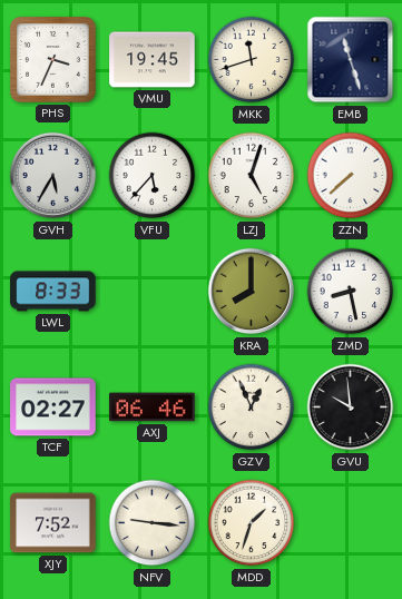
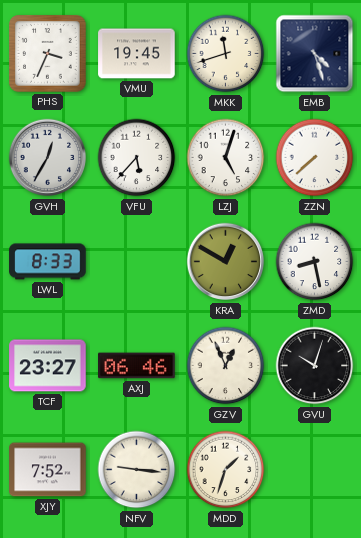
EMB: 11:27 -> 4:27 (315, 54)
GVH: 5:35 -> 12:35 (48, 158)
KRA: 8:00 -> 12:50 (226, 262)
TCF: 02:27 -> 23:27 (48, 366)
GVU: 9:59 -> 10:03 (315, 366)
